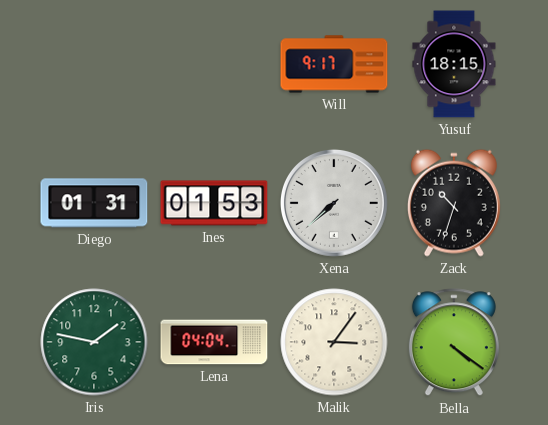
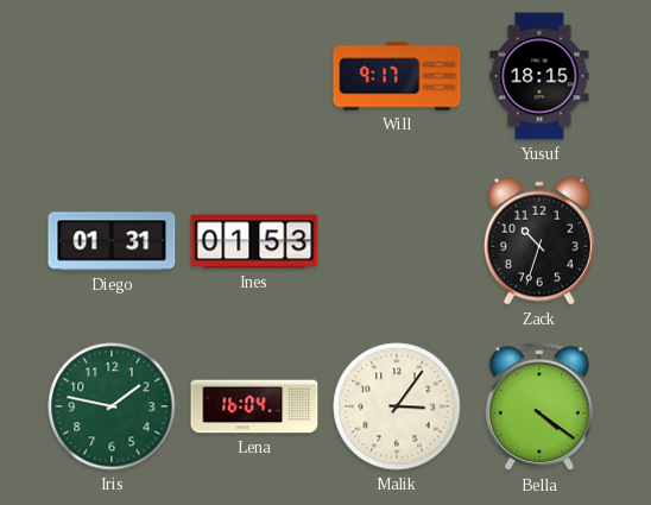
Xena: 7:38 -> none (334, 203)
Lena: 04:04 -> 16:04 (254, 406)
